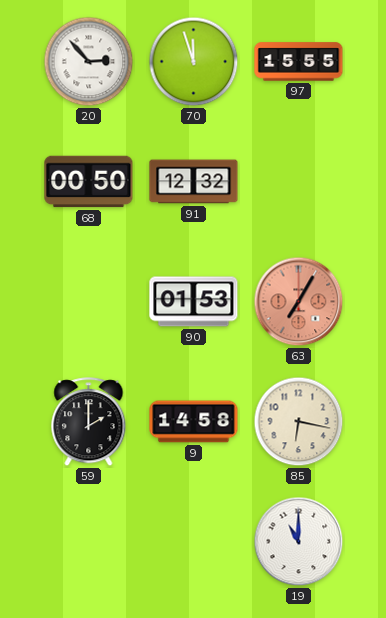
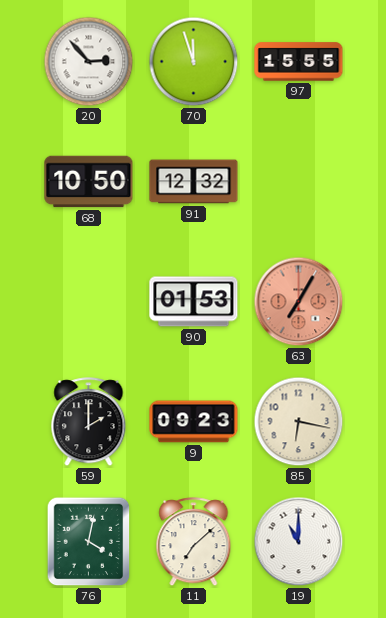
68: 00:50 -> 10:50 (89, 182)
9: 14:58 -> 09:23 (194, 422)
76: none -> 4:02 (89, 542)
11: none -> 7:08 (194, 542)
